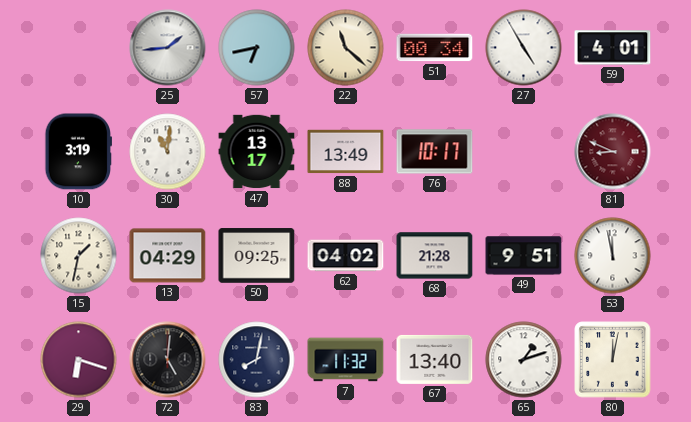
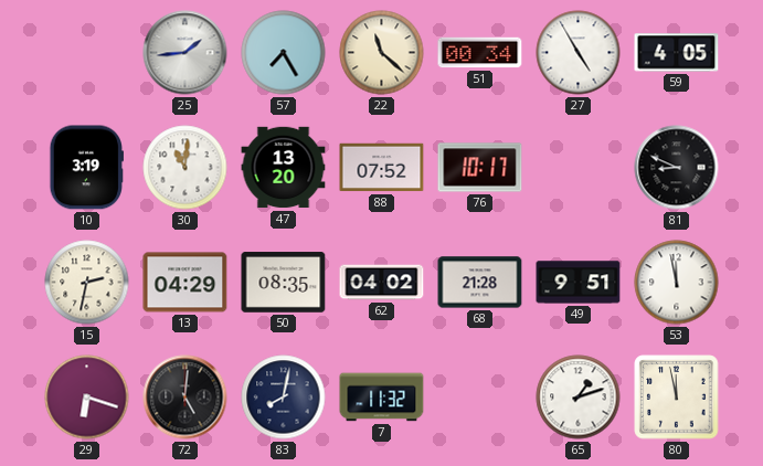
57: 6:43 -> 7:25 (284, 53)
59: 4:01 -> 4:05 (677, 53)
47: 13:17 -> 13:20 (284, 168)
88: 13:49 -> 07:52 (382, 168)
81 dial: burgundy -> black (677, 168)
15: 1:32 -> 2:32 (87, 283)
50: 09:25 -> 08:35 (284, 283)
67: 13:40 -> none (435, 359)
80: 12:02 -> 11:58 (677, 398)
